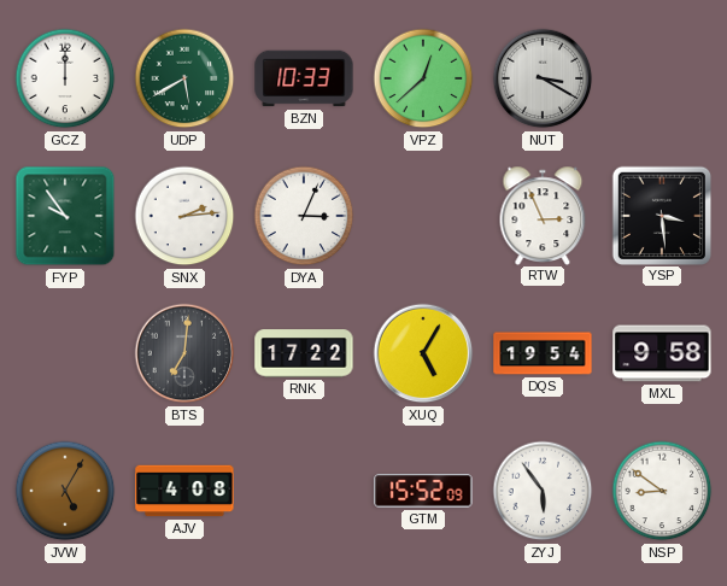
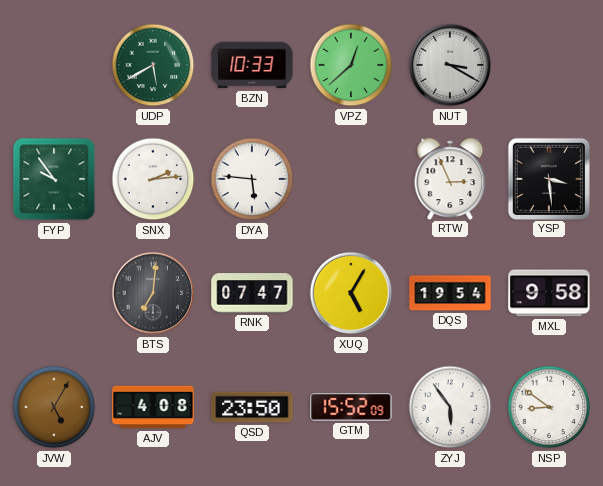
GCZ: 12:00 -> none (65, 78)
DYA: 3:04 -> 5:46 (252, 179)
RNK: 17:22 -> 07:47 (252, 293)
QSD: none -> 23:50 (252, 407)
